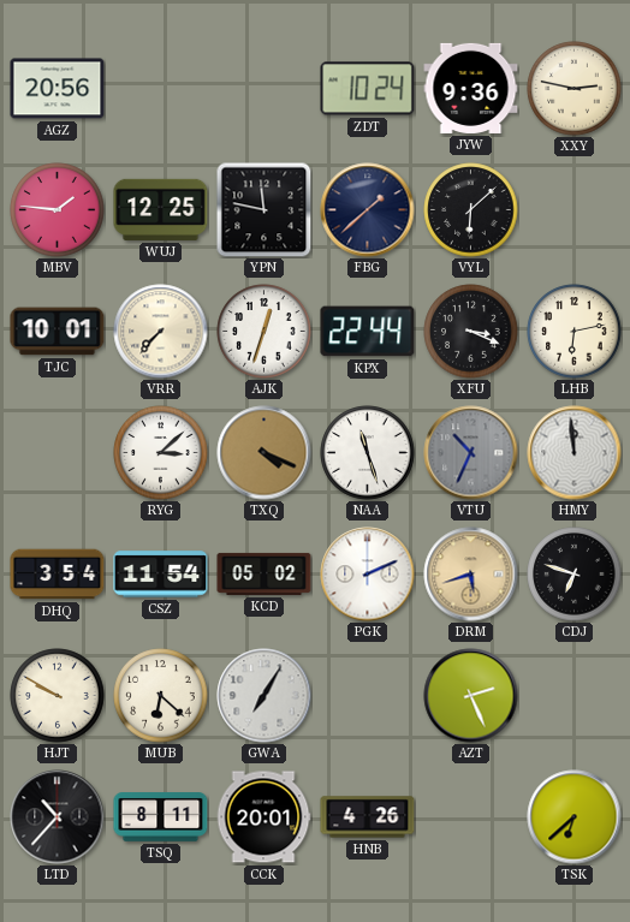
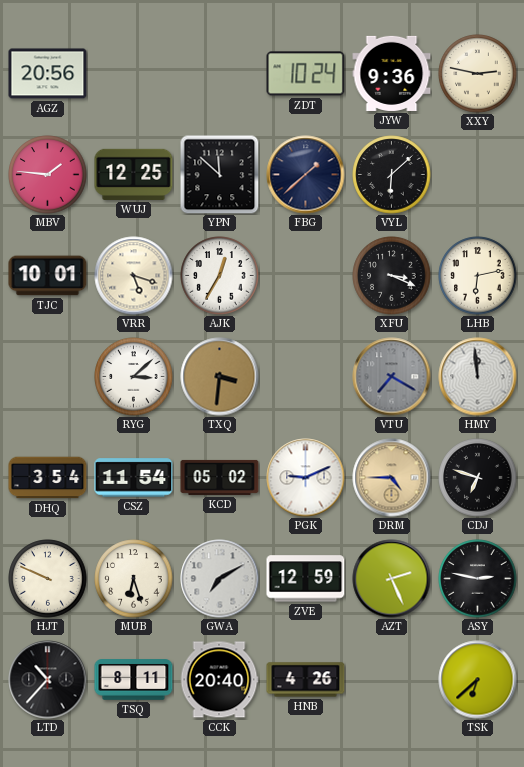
YPN: 11:47 -> 11:52 (220, 175)
VRR: 7:37 -> 5:18 (134, 276)
AJK: 12:33 -> 12:35 (220, 276)
KPX: 22:44 -> none (368, 332)
TXQ: 4:19 -> 3:31 (220, 377)
NAA: 11:27 -> none (368, 453)
VTU: 10:34 -> 7:20 (392, 377)
PGK: 2:11 -> 9:11 (306, 478)
DRM: 5:42 -> 4:45 (392, 478)
HJT: 9:50 -> 9:49 (48, 579)
MUB: 6:22 -> 6:27 (134, 579)
GWA: 7:05 -> 7:10 (220, 579)
ZVE: none -> 12:59 (306, 579)
ASY: none -> 2:47 (478, 579)
CCK: 20:01 -> 20:40 (219, 680)
